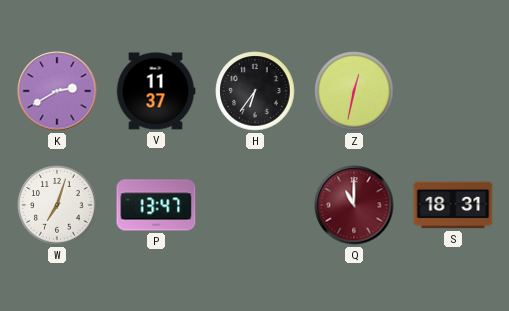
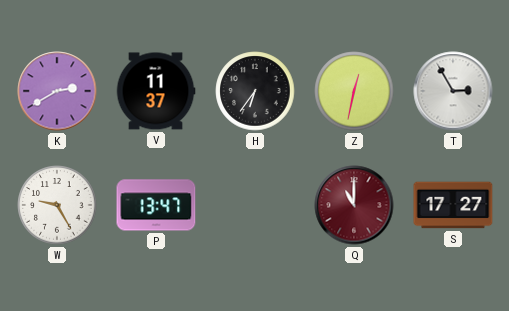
T: none -> 2:55 (453, 91)
W: 7:03 -> 9:25 (57, 205)
S: 18:31 -> 17:27 (453, 205)
